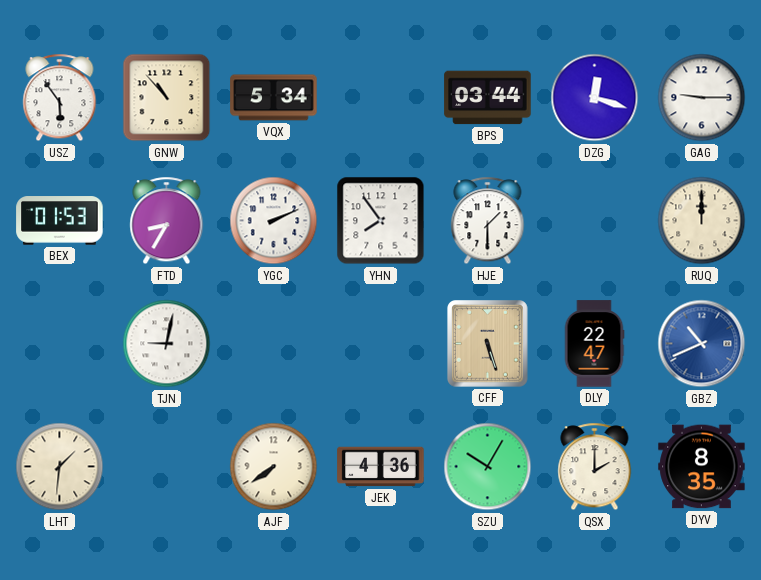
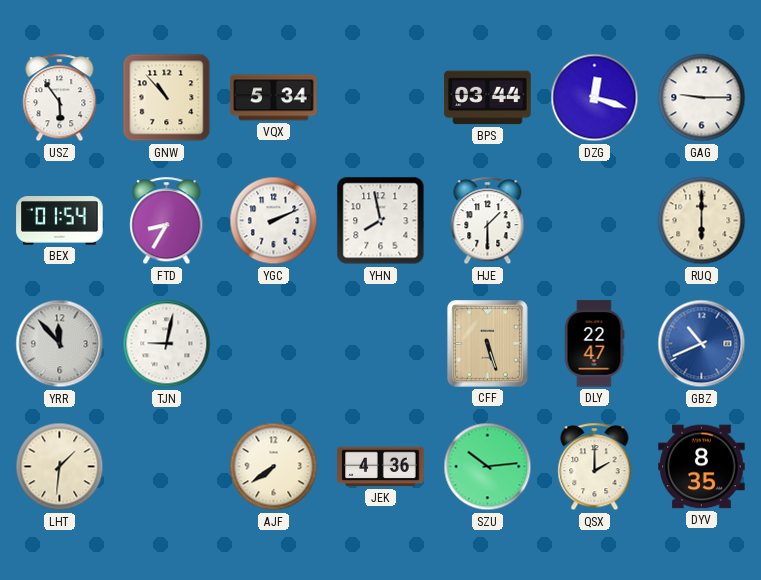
BEX: 01:53 -> 01:54 (60, 221)
YHN: 7:54 -> 7:58 (381, 221)
RUQ: 12:00 -> 6:00 (702, 221)
YRR: none -> 11:53 (60, 344)
SZU: 10:05 -> 10:14 (488, 467)
